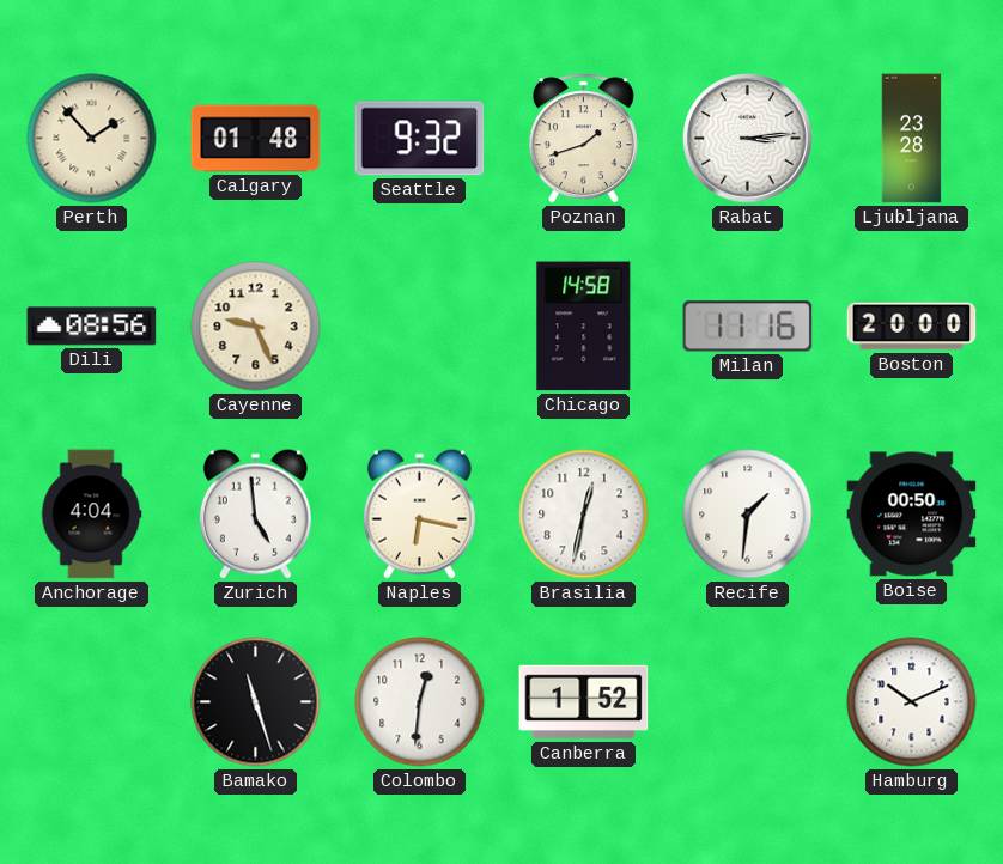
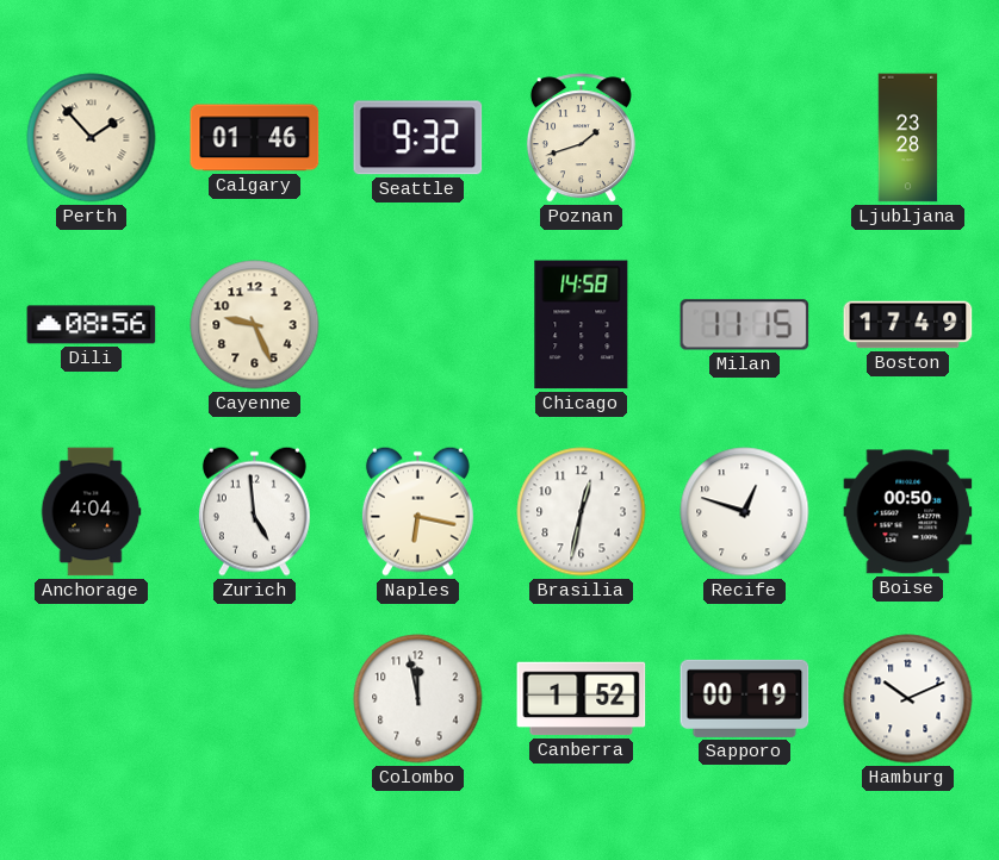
Calgary: 01:48 -> 01:46 (255, 138)
Rabat: 3:14 -> none (748, 139)
Milan: 11:16 -> 11:15 (745, 325)
Boston: 20:00 -> 17:49 (908, 325)
Recife: 1:31 -> 12:48 (745, 512)
Bamako: 11:27 -> none (256, 702)
Colombo: 12:31 -> 11:58 (418, 699)
Sapporo: none -> 00:19 (745, 698)
